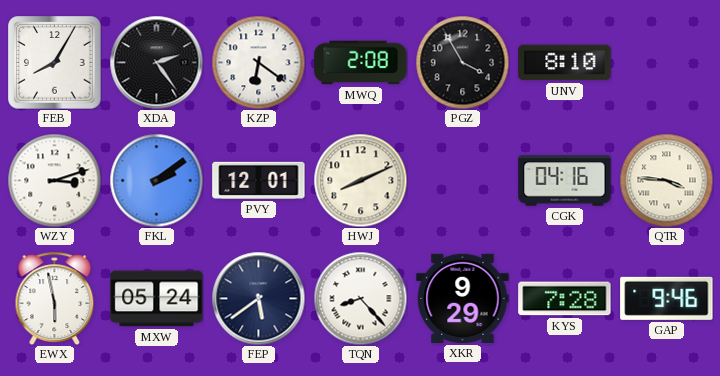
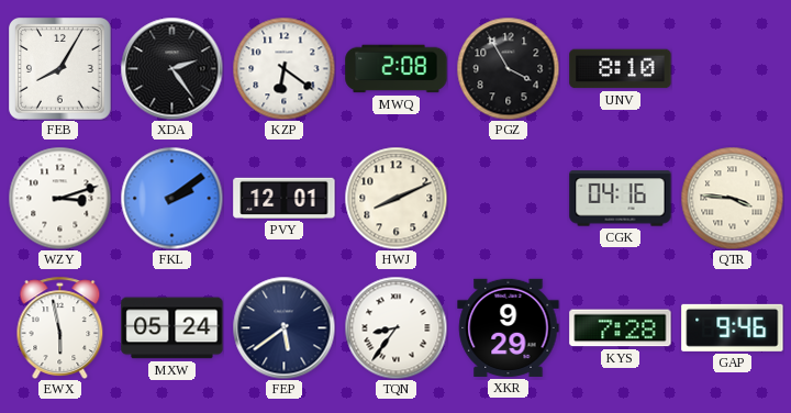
TQN: 8:23 -> 8:36 (396, 327)
